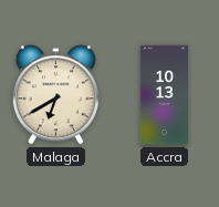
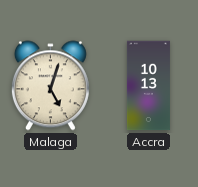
Malaga: 6:40 -> 5:03 (50, 86)
